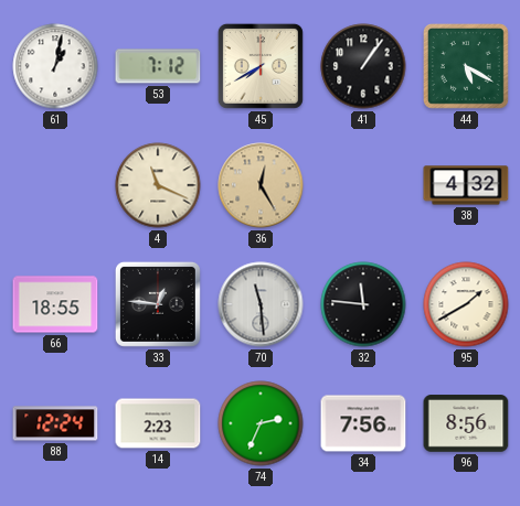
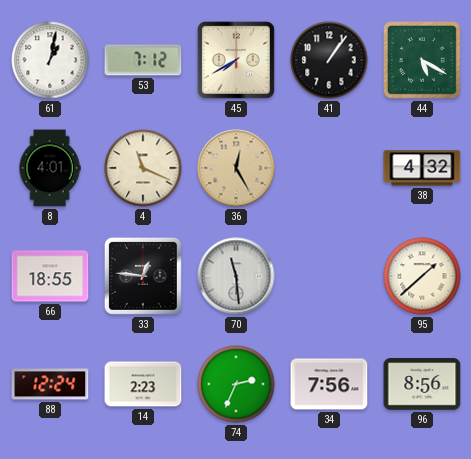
8: none -> 4:01 (50, 168)
32: 11:46 -> none (363, 304)
95: 1:40 -> 1:38 (422, 276)
